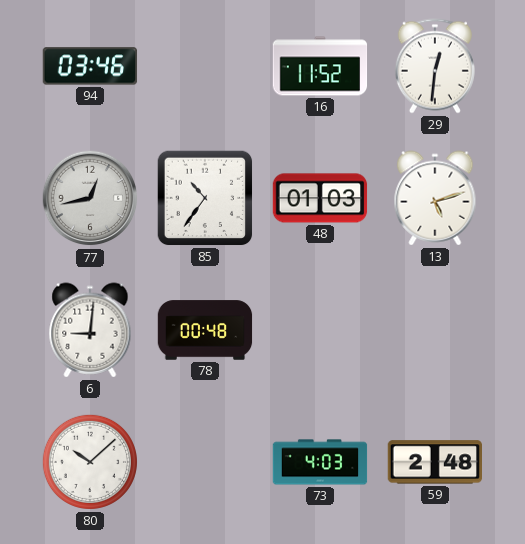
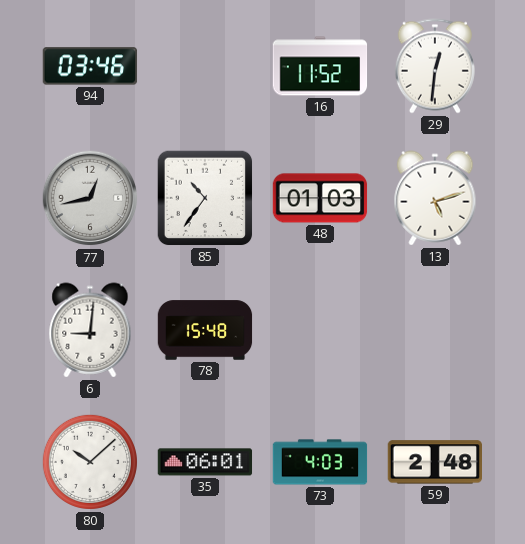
78: 00:48 -> 15:48 (205, 330)
35: none -> 06:01 (205, 462)
